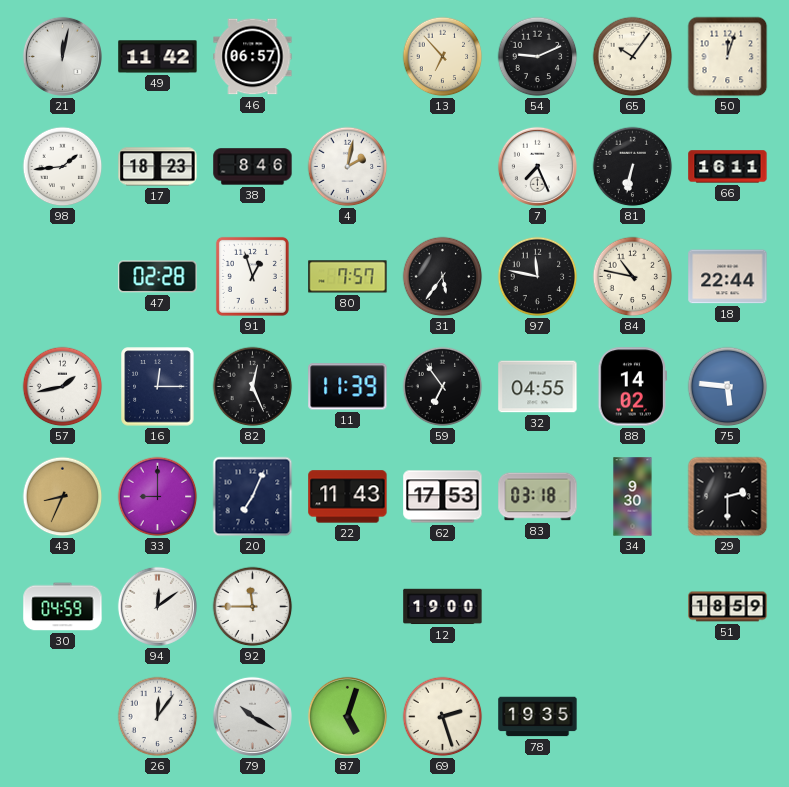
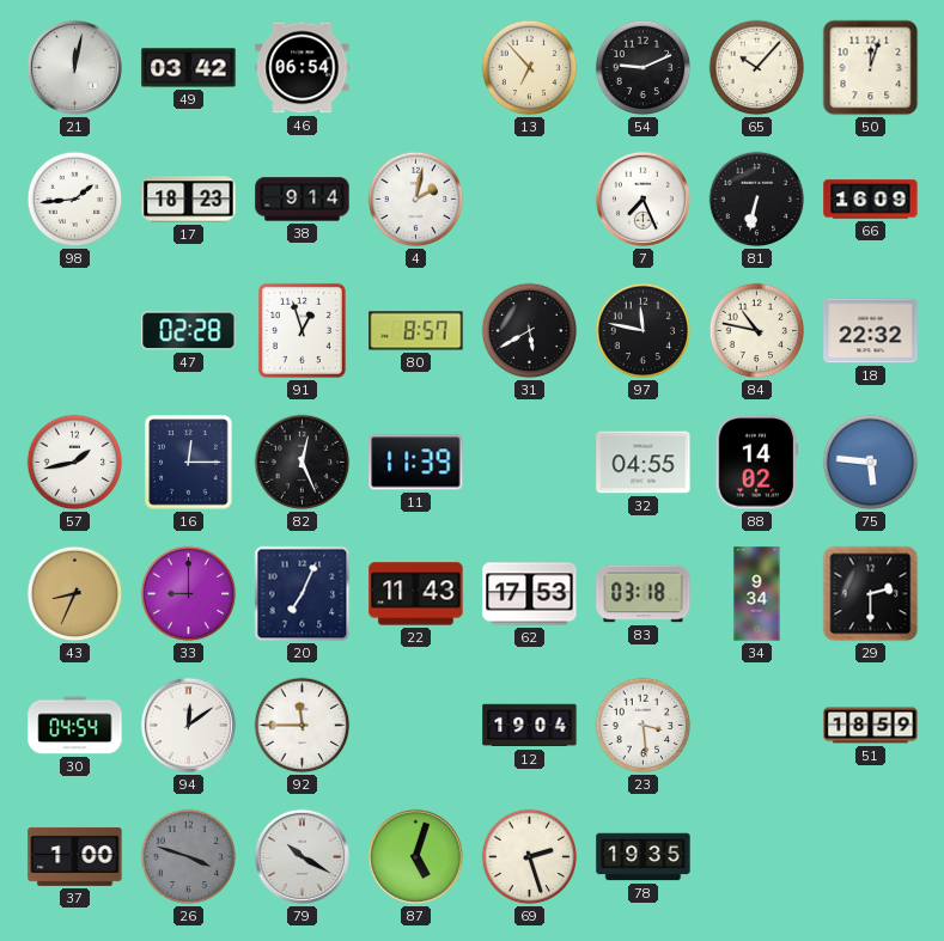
49: 11:42 -> 03:42 (189, 68)
46: 06:57 -> 06:54 (303, 68)
65: 10:06 -> 10:07 (757, 68)
38: 8:46 -> 9:14 (303, 200)
66: 16:11 -> 16:09 (871, 200)
80: 7:57 -> 8:57 (416, 331)
31: 5:36 -> 5:40 (530, 331)
18: 22:44 -> 22:32 (871, 331)
59: 6:54 -> none (443, 387)
34: 9:30 -> 9:34 (757, 594)
30: 04:59 -> 04:54 (75, 726)
12: 19:00 -> 19:04 (530, 726)
23: none -> 3:29 (644, 726)
37: none -> 1:00 (75, 856)
26: 12:06 -> 3:48 (189, 857)
26 dial: white -> grey (189, 857)
